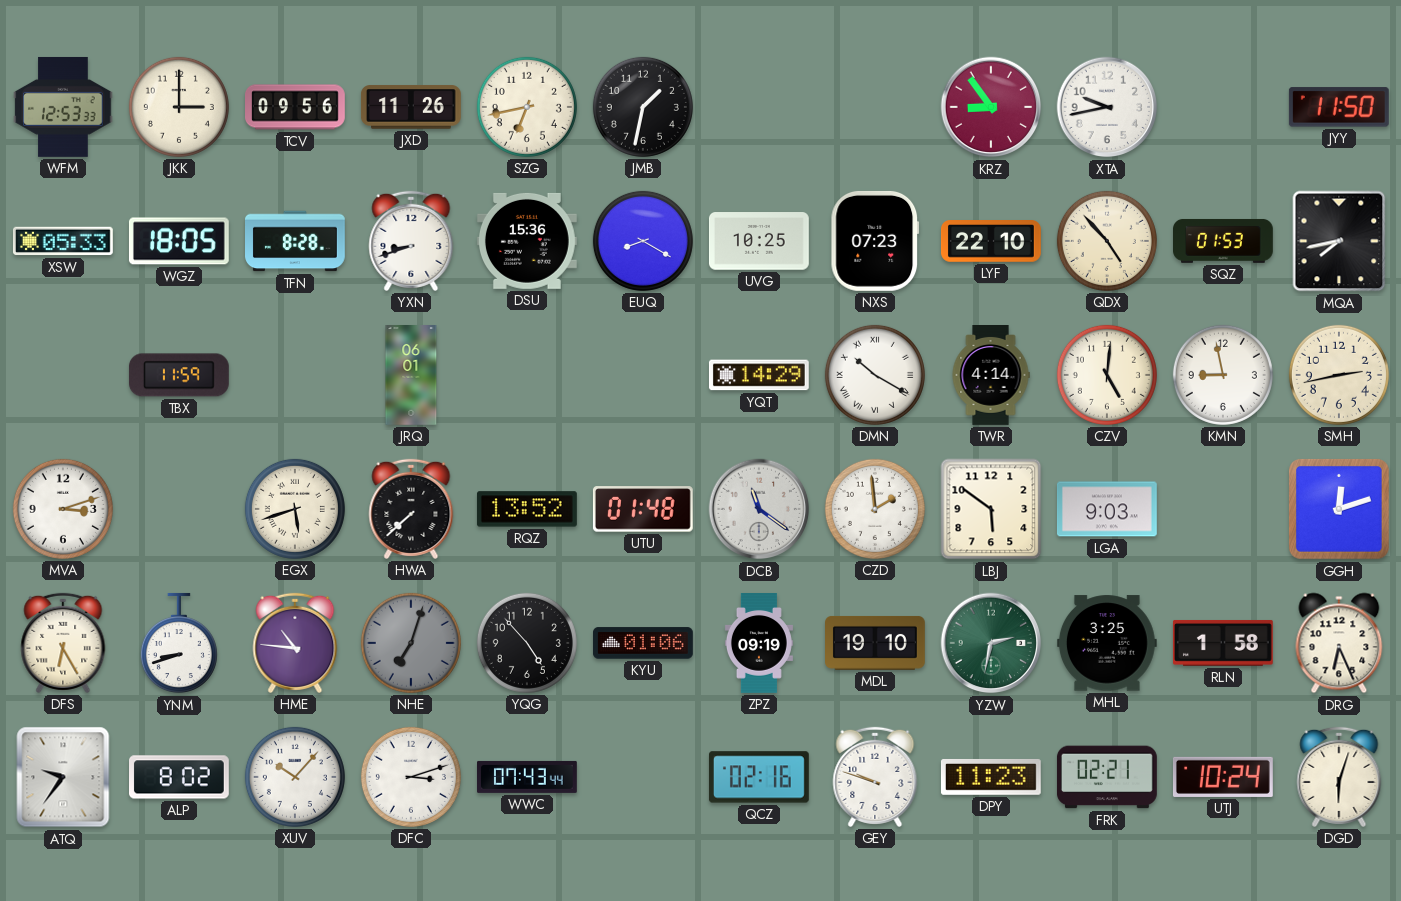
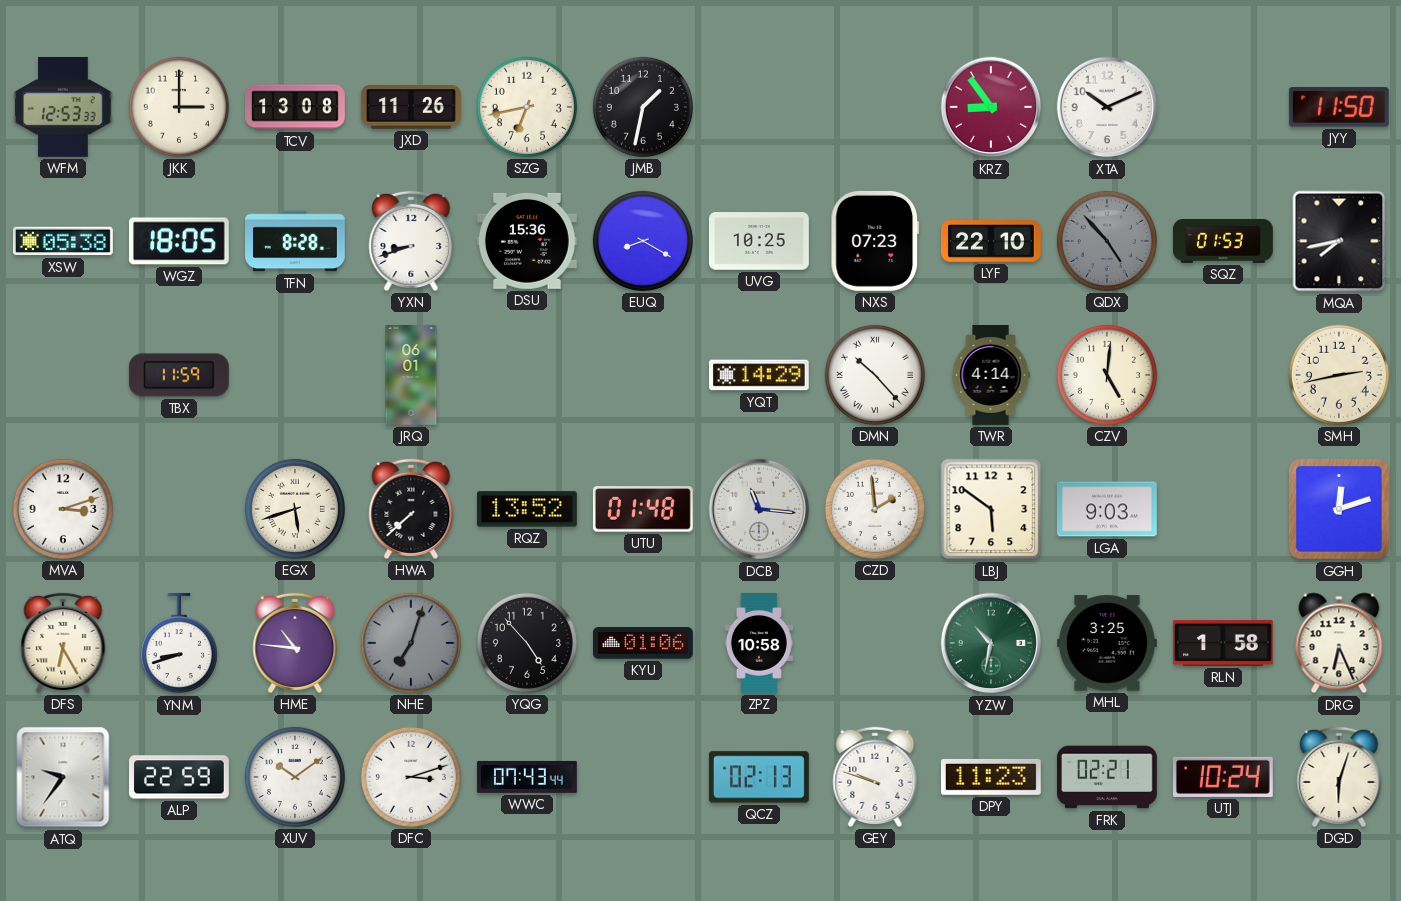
TCV: 09:56 -> 13:08 (296, 107)
XTA: 9:43 -> 10:11 (1107, 107)
XSW: 05:33 -> 05:38 (63, 241)
QDX dial: cream -> grey (1107, 241)
DMN: 10:20 -> 10:23 (875, 375)
KMN: 8:58 -> none (1223, 375)
DCB: 11:21 -> 11:16 (759, 509)
ZPZ: 09:19 -> 10:58 (759, 644)
MDL: 19:10 -> none (876, 643)
YZW: 2:32 -> 10:32 (991, 643)
ALP: 8:02 -> 22:59 (180, 777)
XUV: 10:07 -> 10:09 (295, 777)
QCZ: 02:16 -> 02:13 (759, 777)
